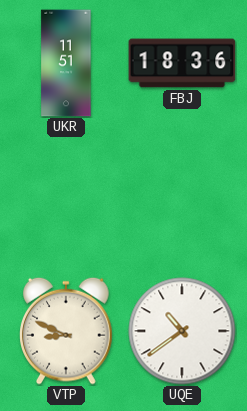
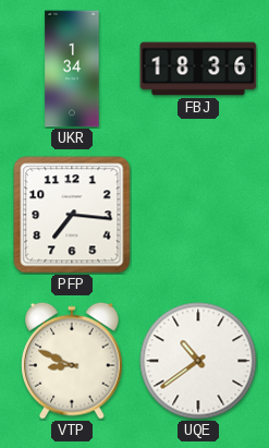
UKR: 11:51 -> 1:34 (72, 69)
PFP: none -> 7:16 (72, 215)
